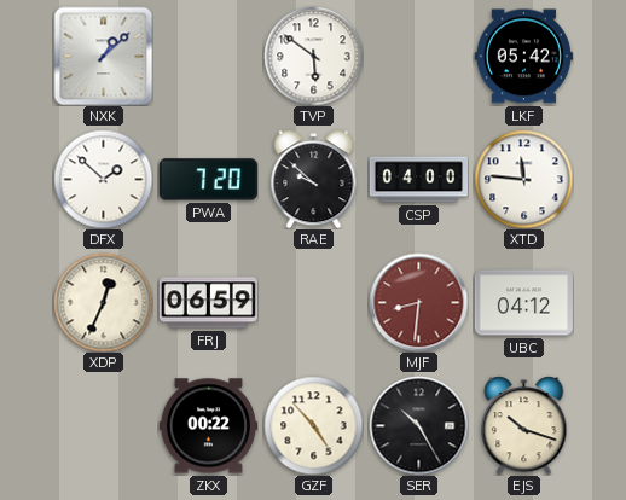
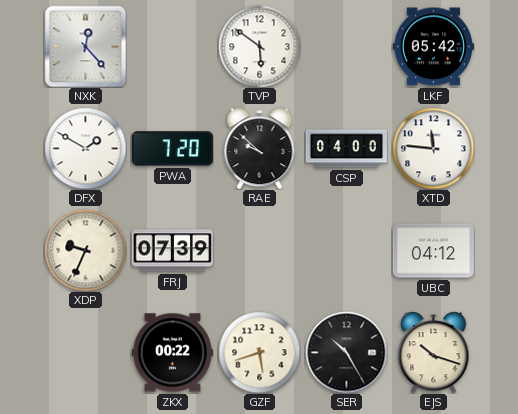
NXK: 1:08 -> 12:23 (85, 46)
DFX: 1:52 -> 1:50 (85, 148)
XDP: 12:34 -> 9:34 (85, 250)
FRJ: 06:59 -> 07:39 (172, 251)
MJF: 8:31 -> none (418, 302)
GZF: 4:53 -> 5:42 (259, 352)
